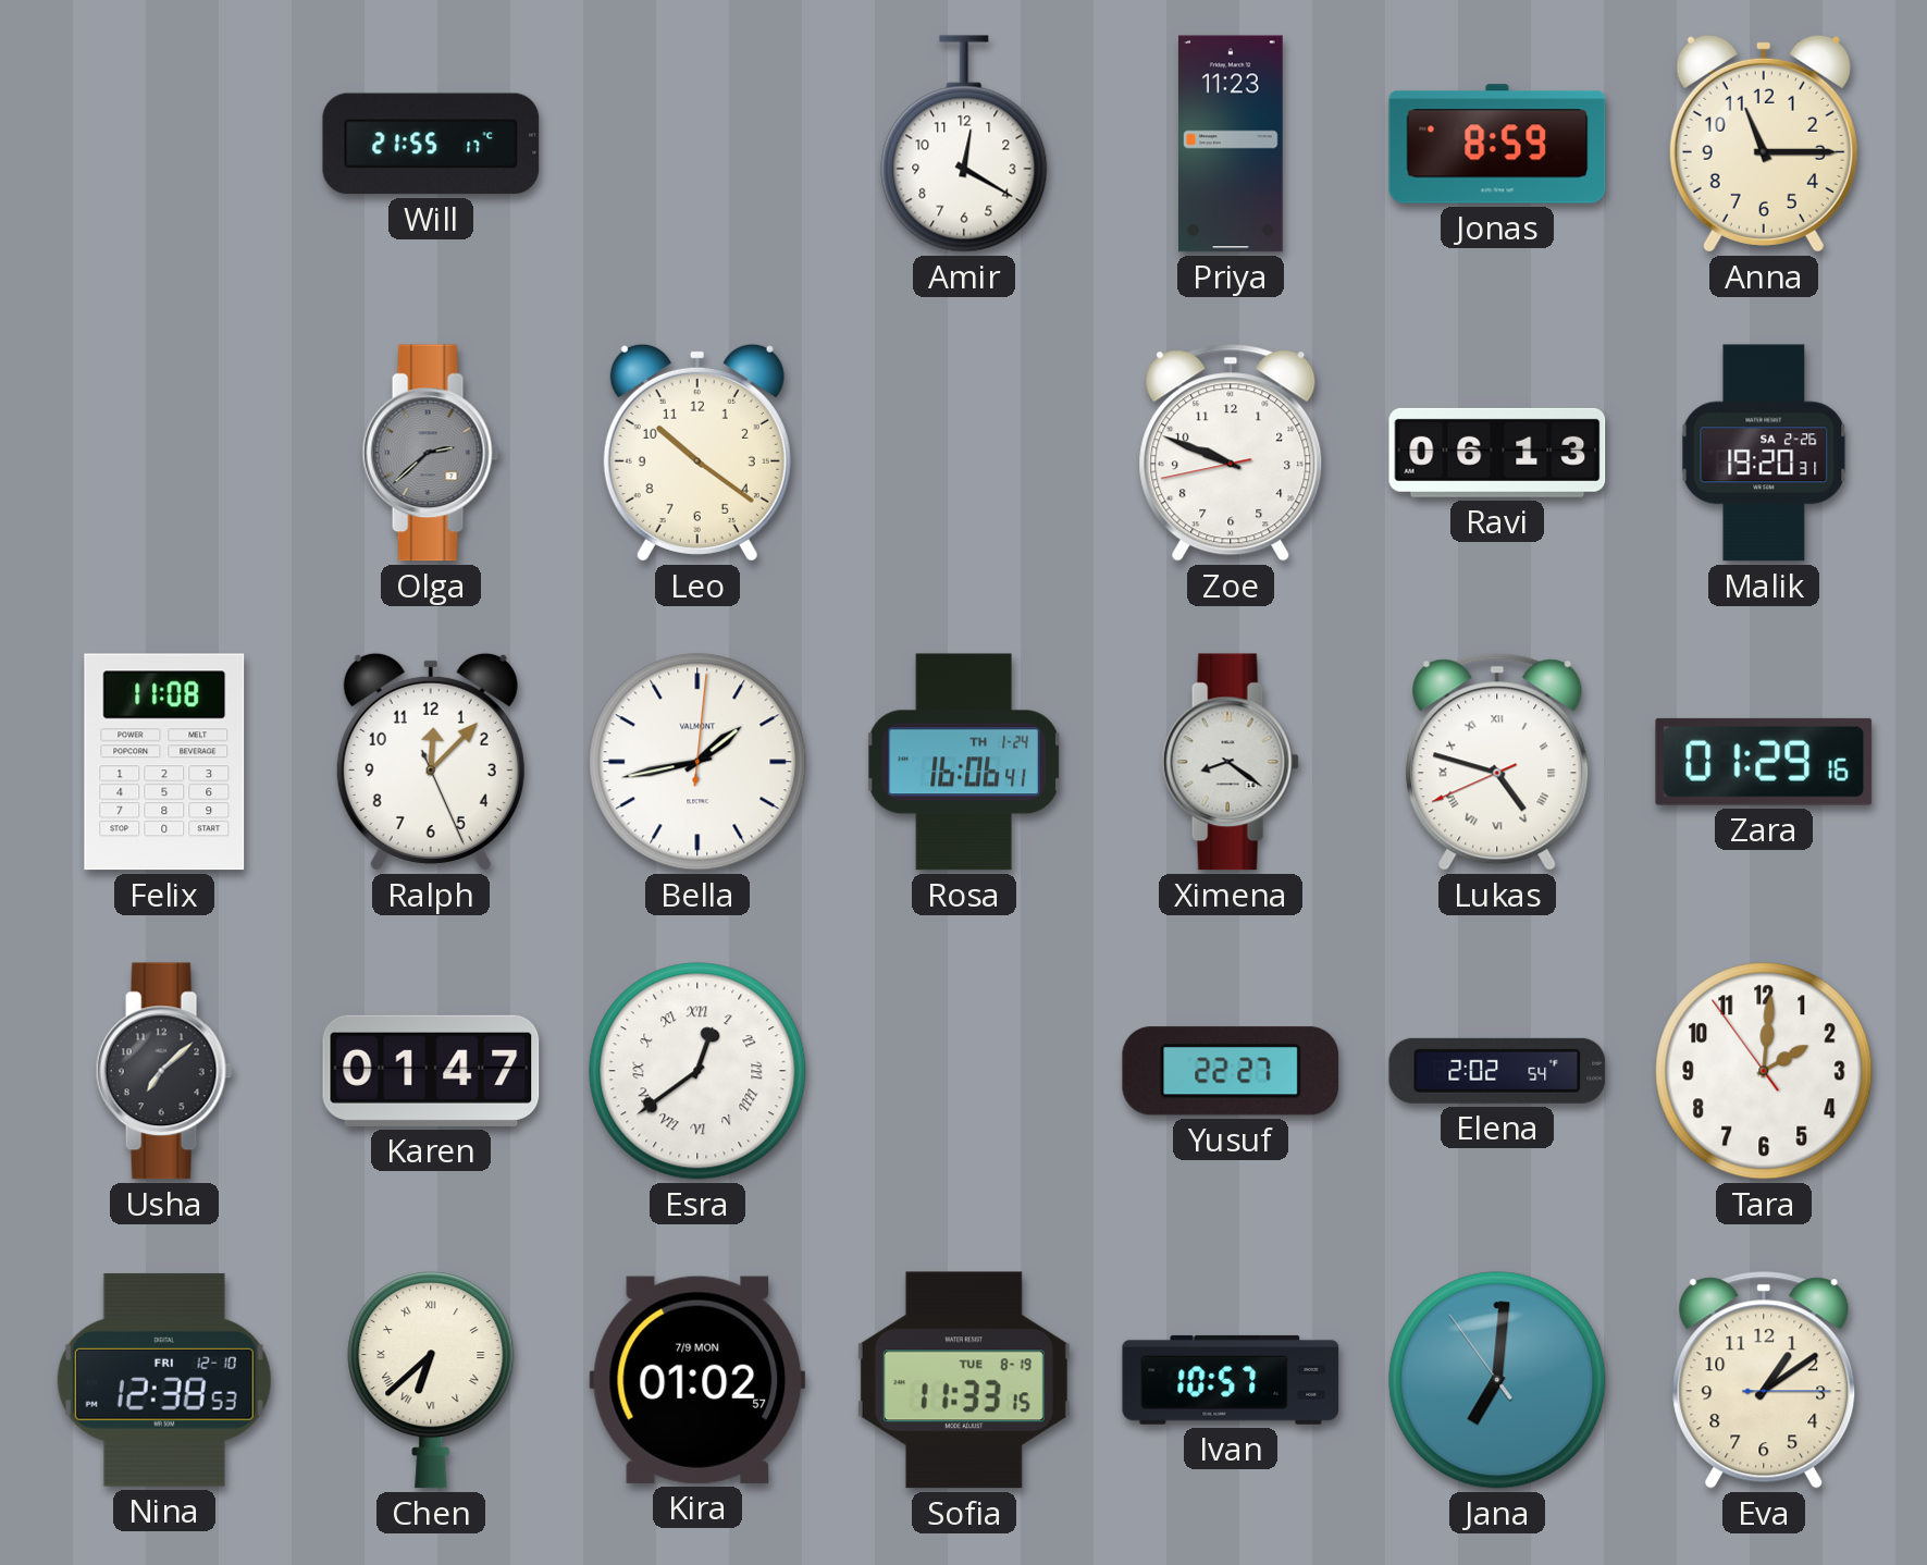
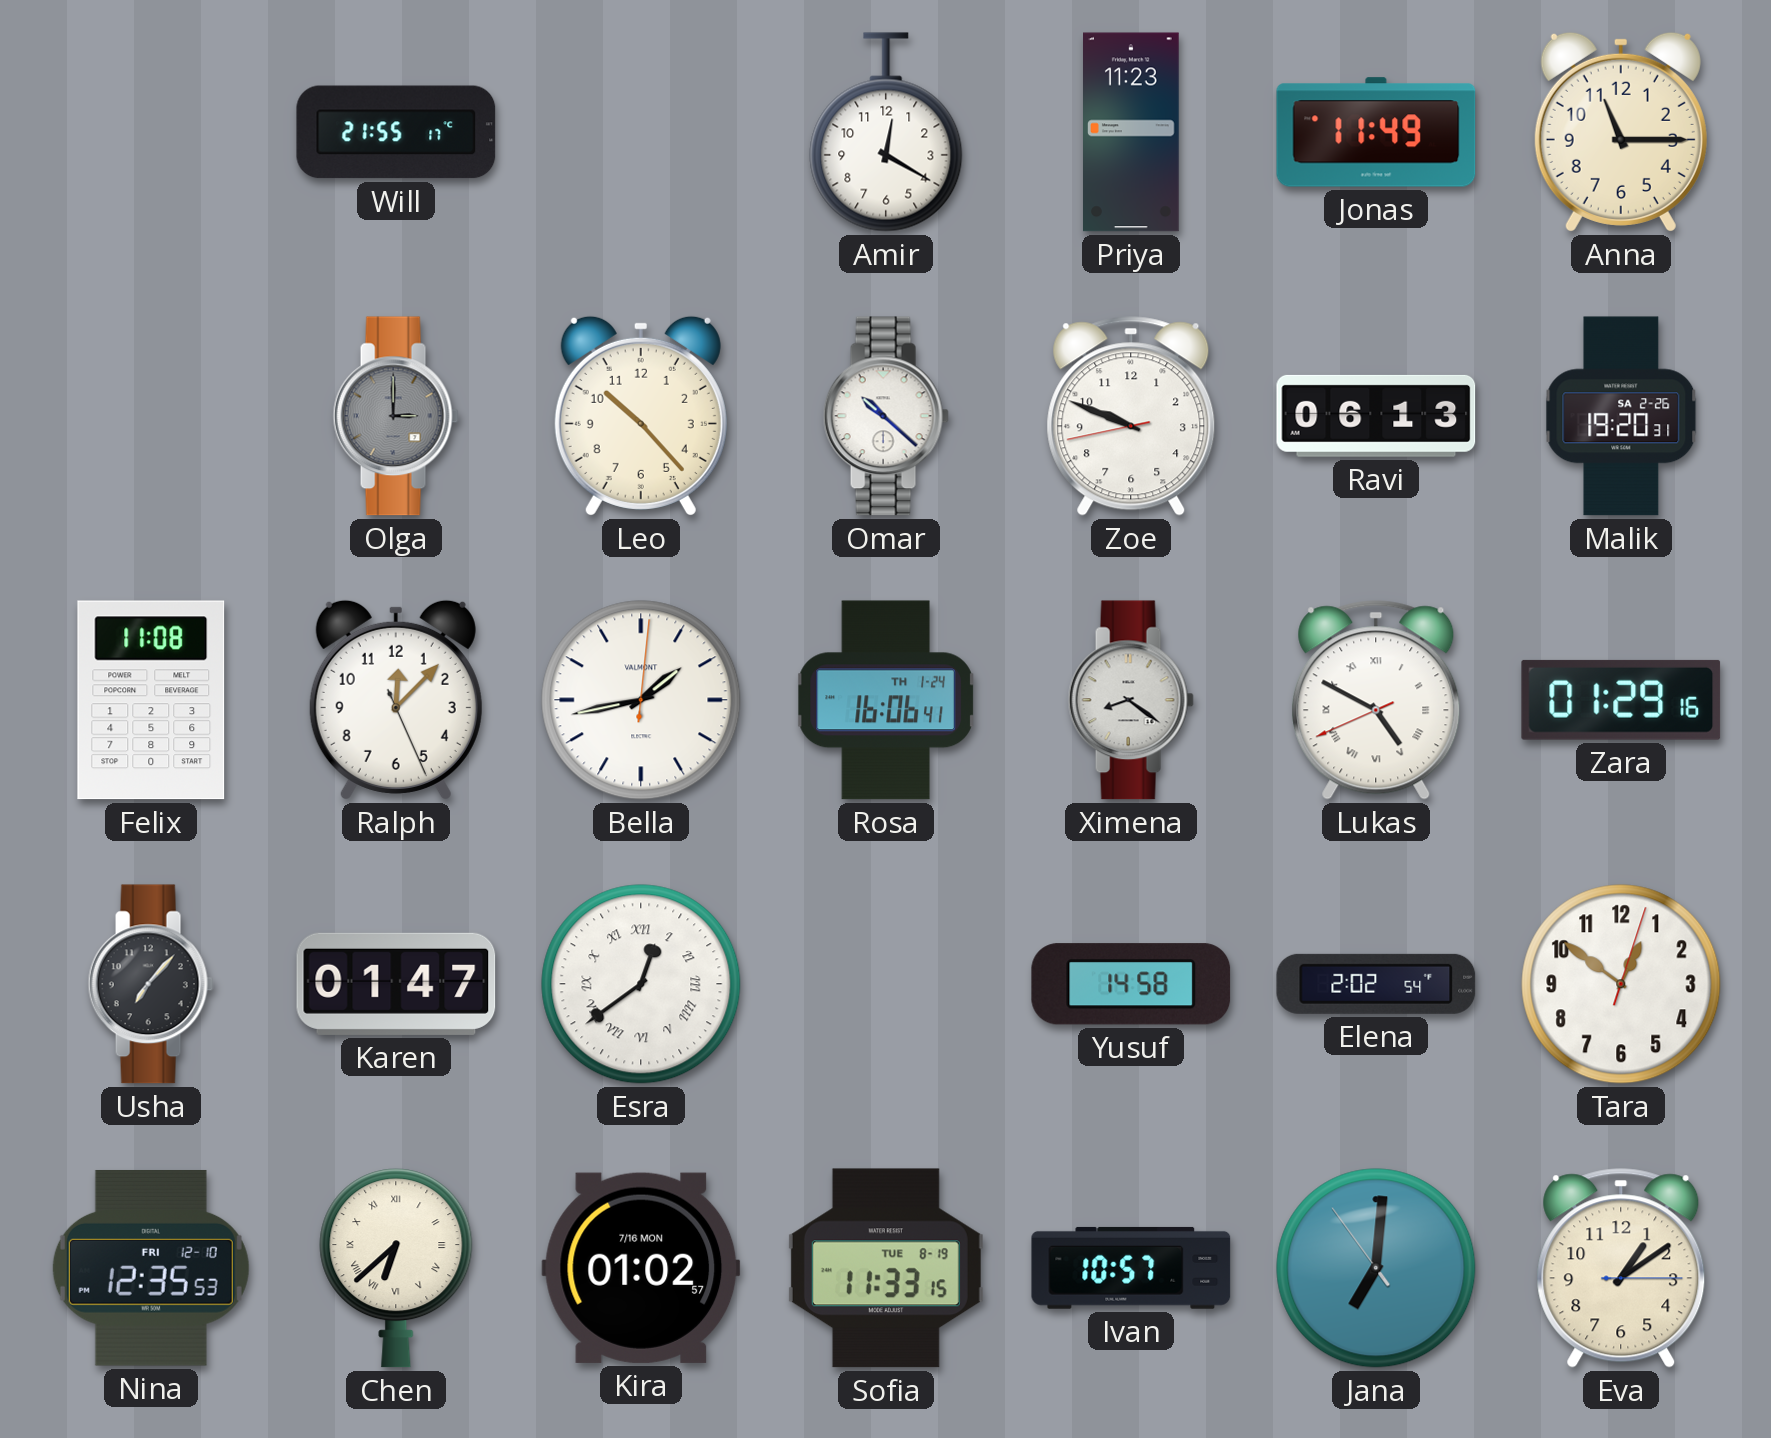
Jonas: 8:59 -> 11:49 (1376, 132)
Olga: 2:38 -> 3:00 (396, 416)
Leo: 10:21 -> 10:23 (641, 416)
Omar: none -> 10:22 (886, 416)
Lukas: 4:47 -> 4:49 (1376, 700)
Usha: 7:08 -> 7:07 (151, 984)
Yusuf: 22:27 -> 14:58 (1131, 984)
Tara: 2:00 -> 12:51 (1621, 984)
Nina: 12:38 -> 12:35 (151, 1268)
Kira date: 7/9 MON -> 7/16 MON (641, 1268)
